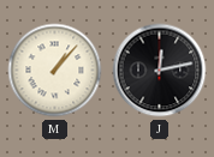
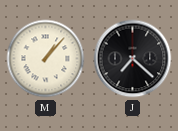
J: 12:13 -> 7:22 (133, 59)
